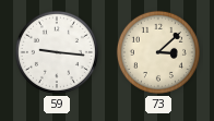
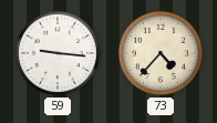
73: 3:08 -> 4:37 (161, 53)
